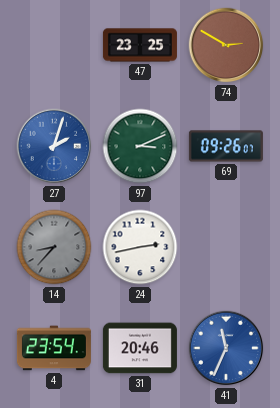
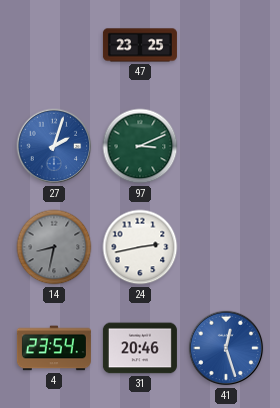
74: 2:50 -> none (226, 45)
69: 09:26 -> none (226, 146)
14: 8:37 -> 8:32 (54, 247)
41: 11:34 -> 12:27 (226, 348)
